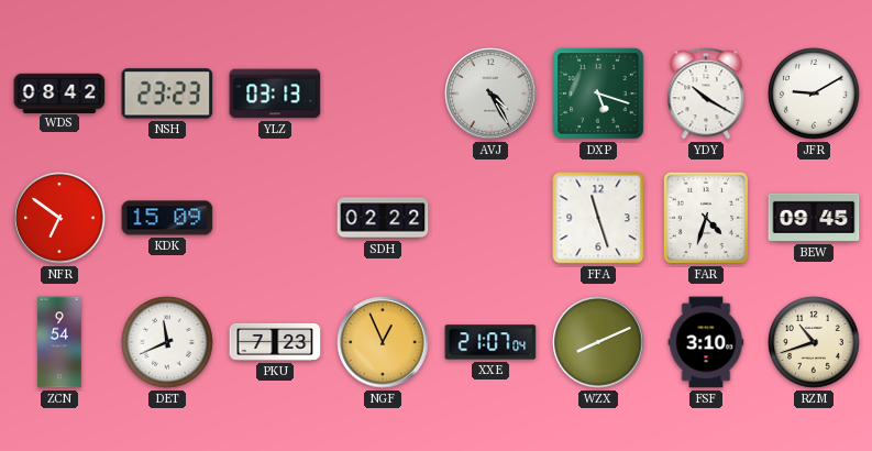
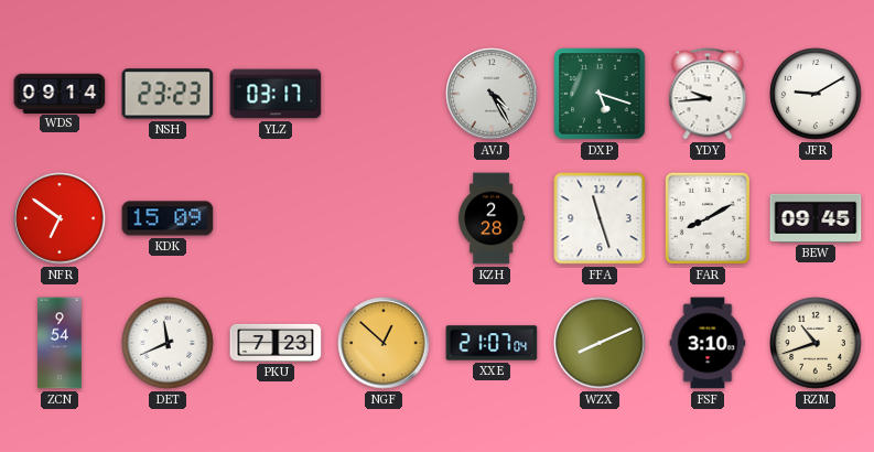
WDS: 08:42 -> 09:14 (60, 93)
YLZ: 03:13 -> 03:17 (276, 94)
YDY: 10:20 -> 9:44 (708, 94)
SDH: 02:22 -> none (383, 218)
KZH: none -> 2:28 (492, 218)
FAR: 4:33 -> 8:10 (708, 218)
NGF: 12:56 -> 12:52 (384, 343)
